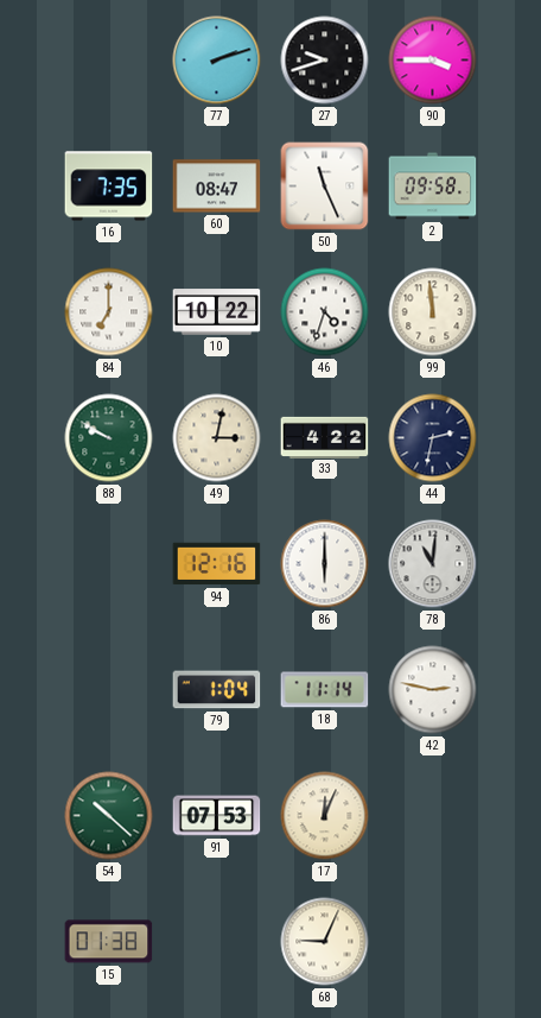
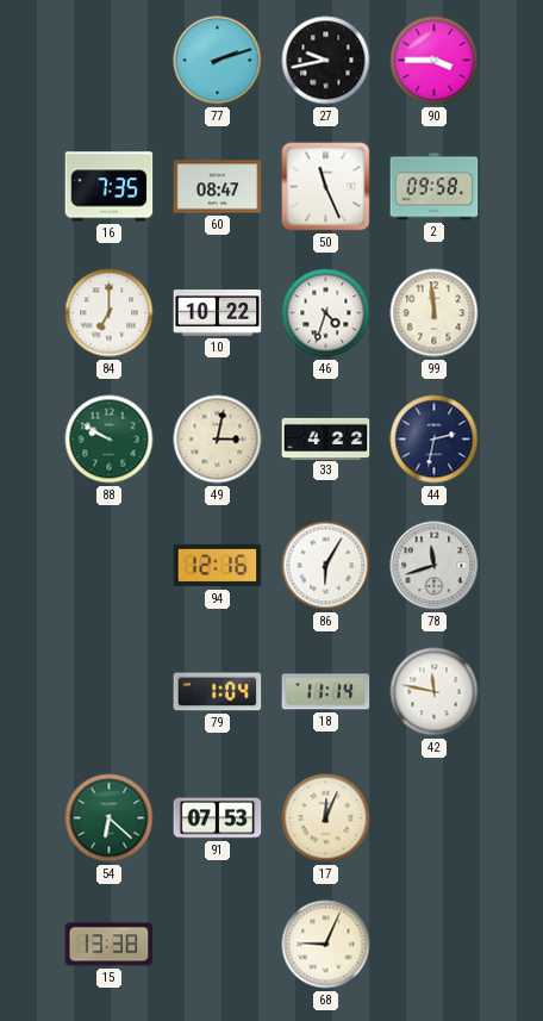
27: 9:42 -> 9:43 (326, 61)
86: 6:00 -> 6:05 (326, 566)
78: 11:01 -> 11:42 (435, 566)
42: 2:47 -> 11:47 (435, 692)
54: 10:22 -> 6:22 (110, 818)
15: 01:38 -> 13:38 (110, 945)
